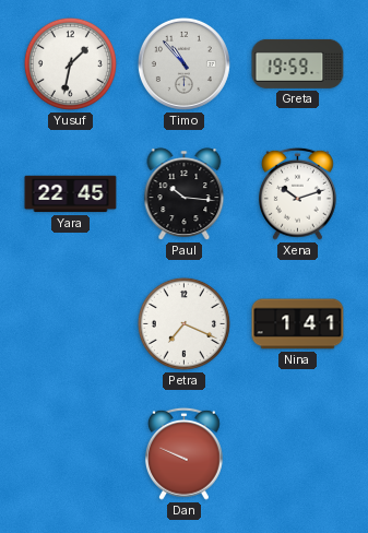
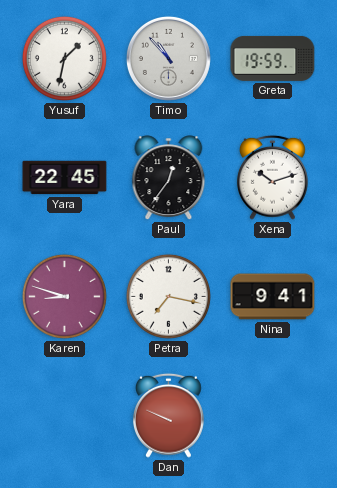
Paul: 10:16 -> 12:36 (169, 178)
Karen: none -> 8:48 (64, 296)
Petra: 7:19 -> 7:17 (168, 296)
Nina: 1:41 -> 9:41 (273, 297)
